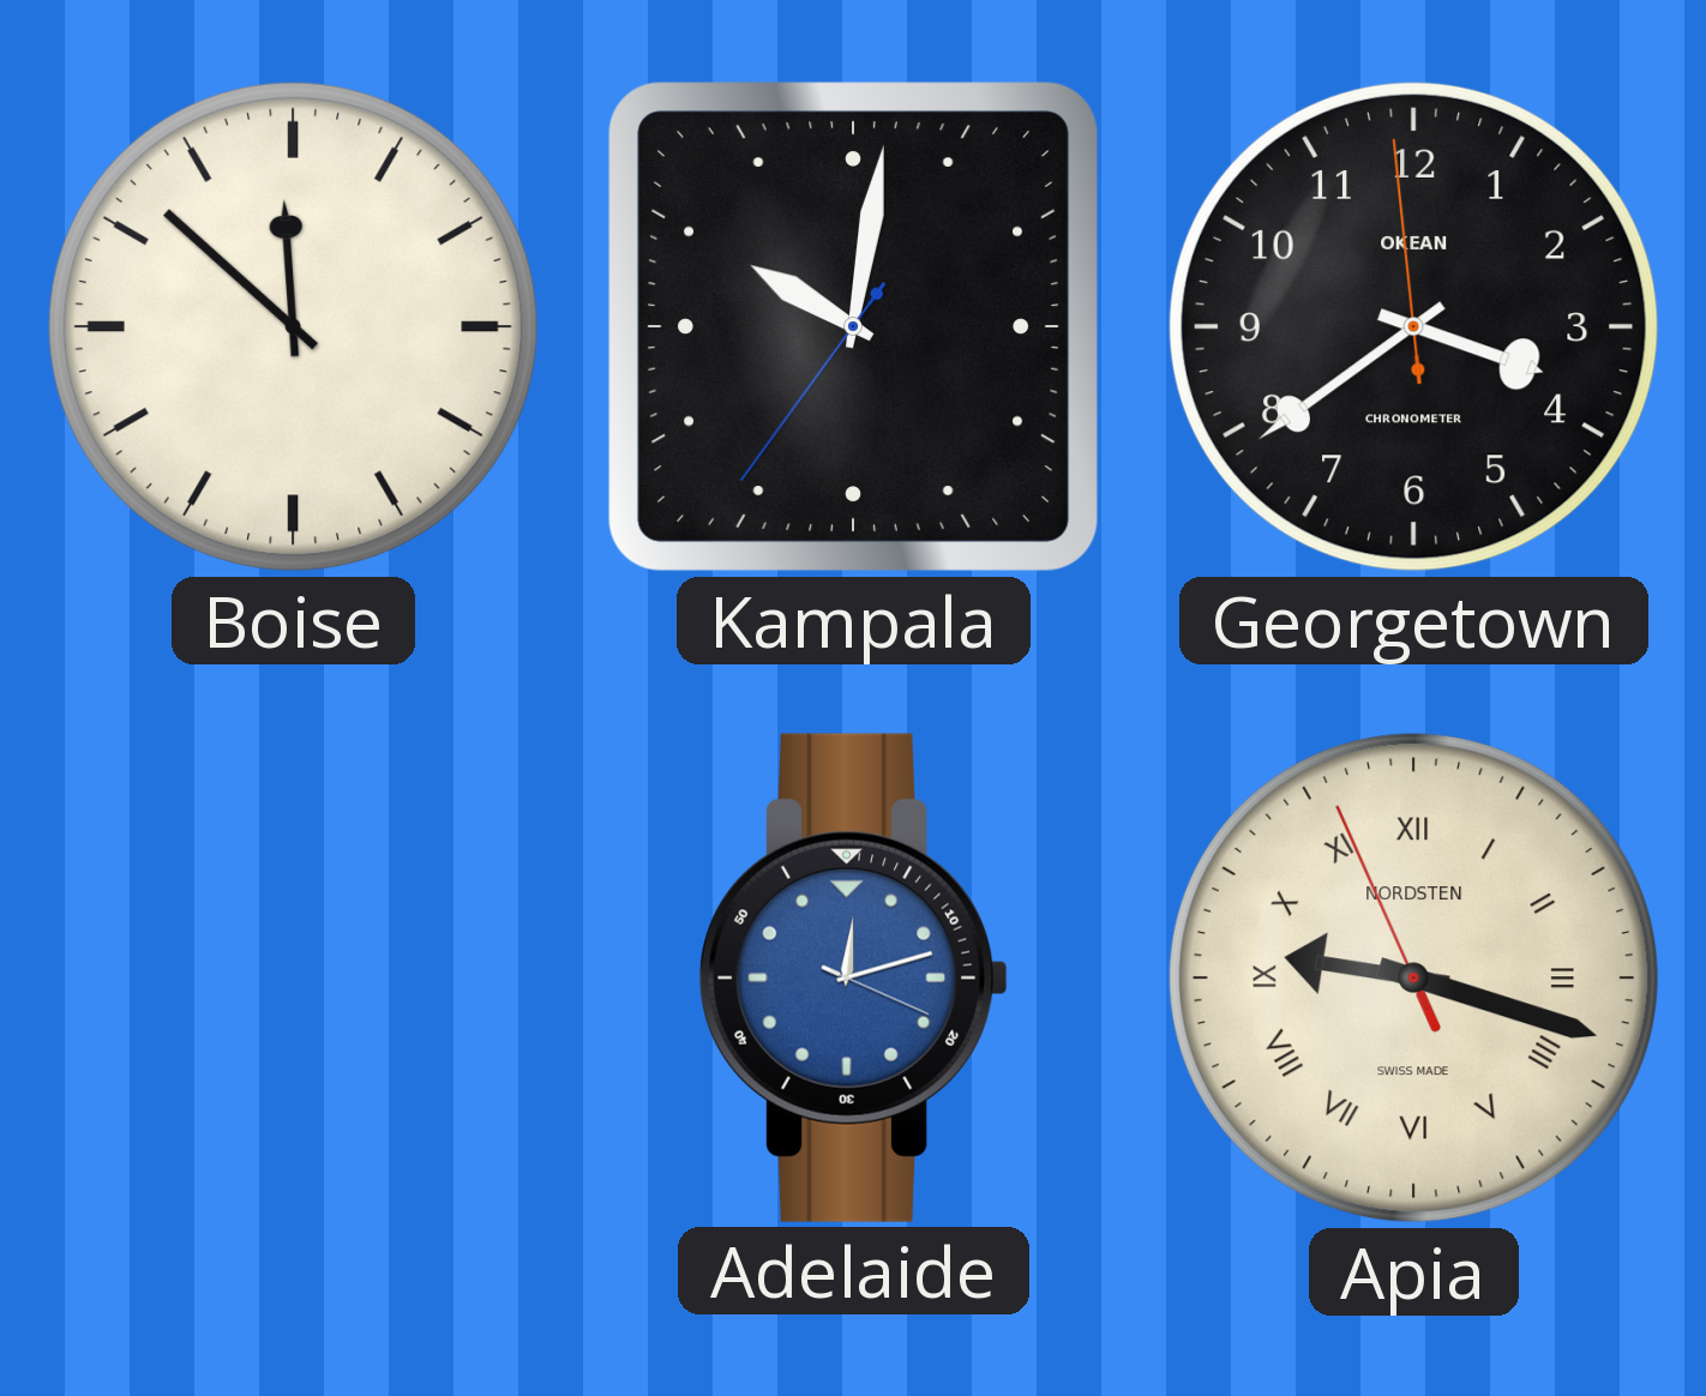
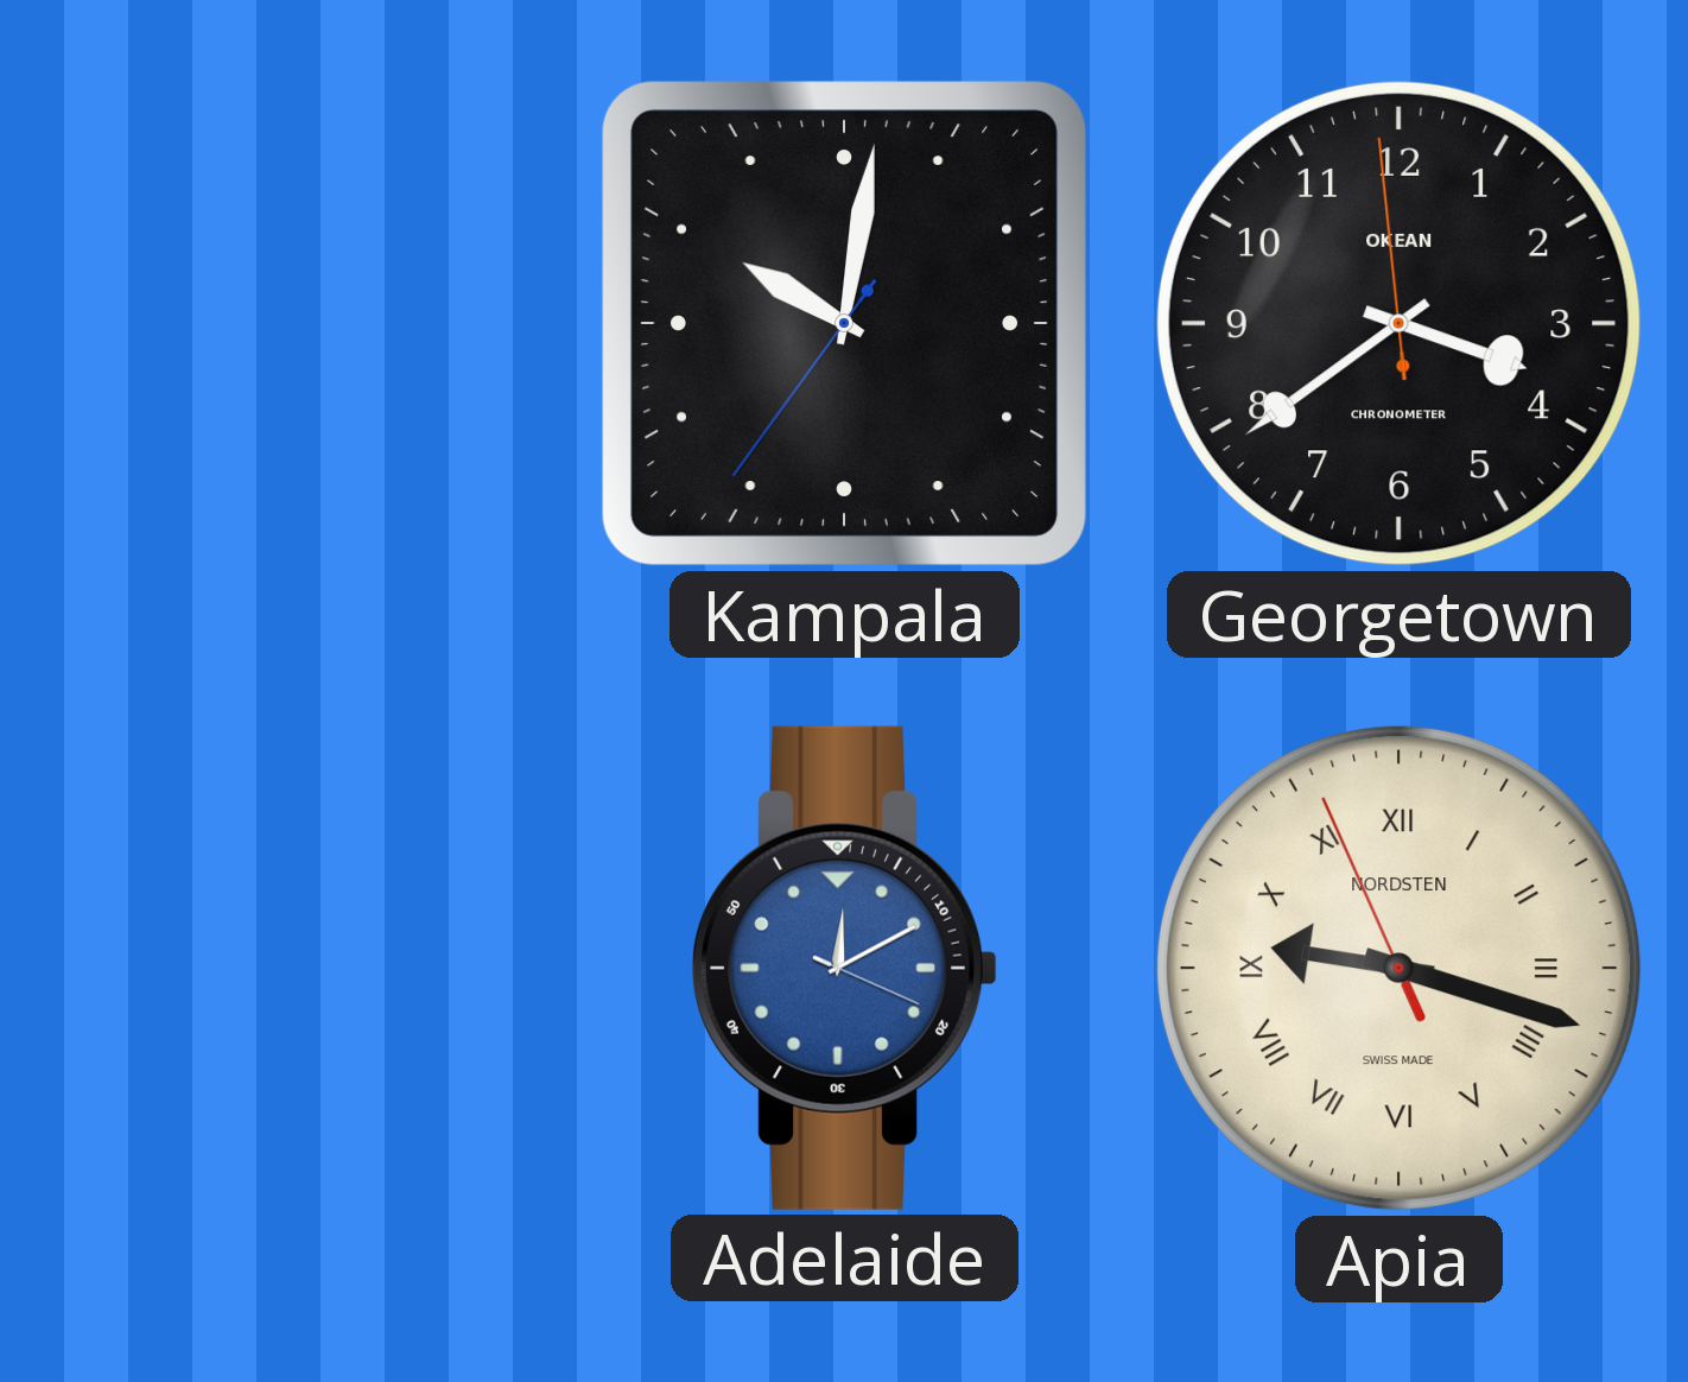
Boise: 11:52 -> none (293, 326)
Adelaide: 12:12 -> 12:10 (846, 968)
